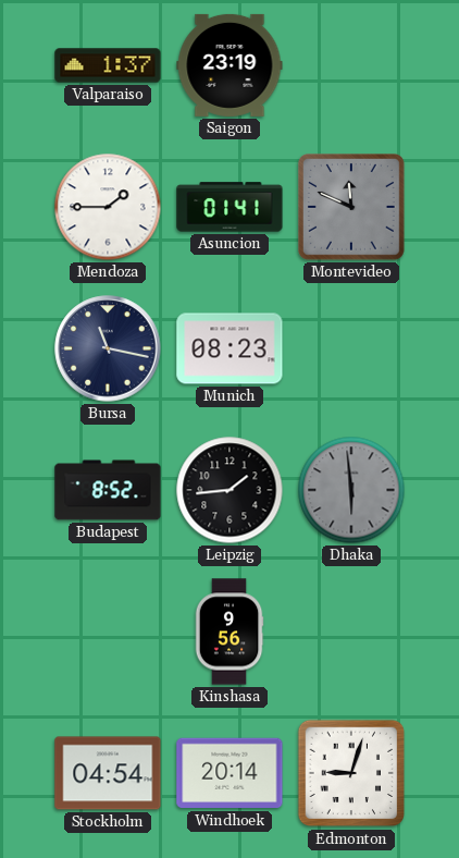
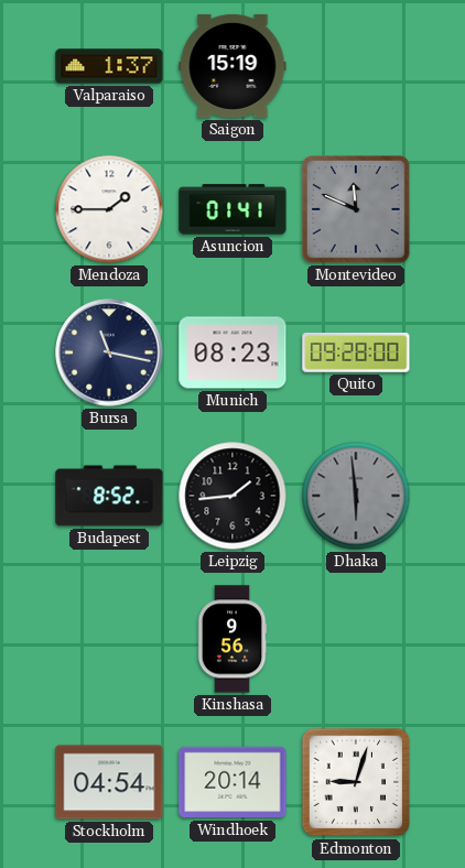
Saigon: 23:19 -> 15:19 (233, 66)
Quito: none -> 09:28 (356, 352)
